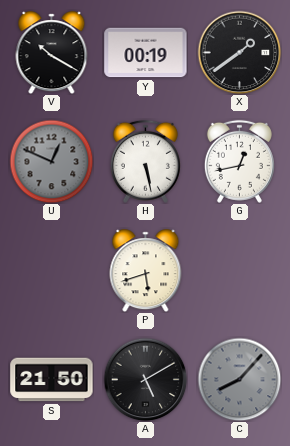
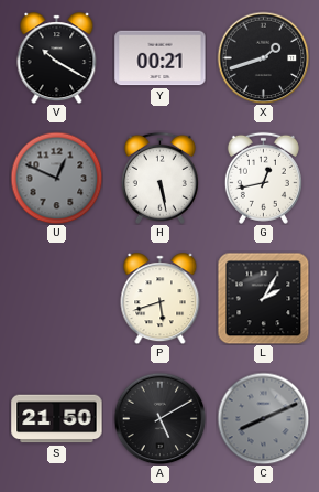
Y: 00:19 -> 00:21 (161, 58)
X: 1:39 -> 1:42 (263, 57)
L: none -> 2:05 (263, 298)
C: 8:07 -> 8:11 (263, 418)
